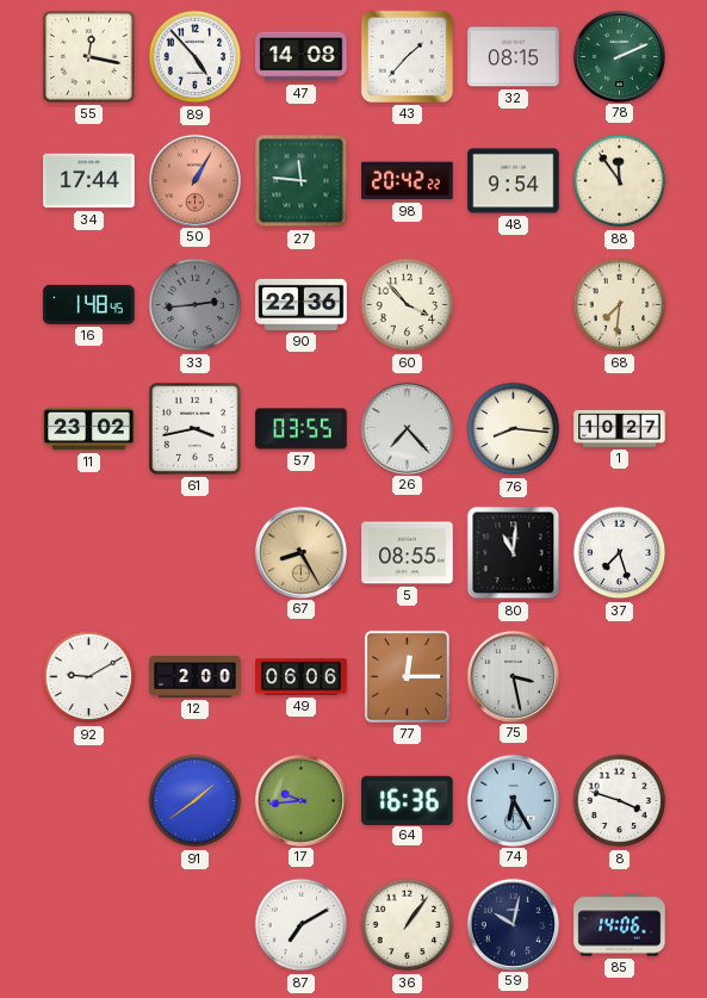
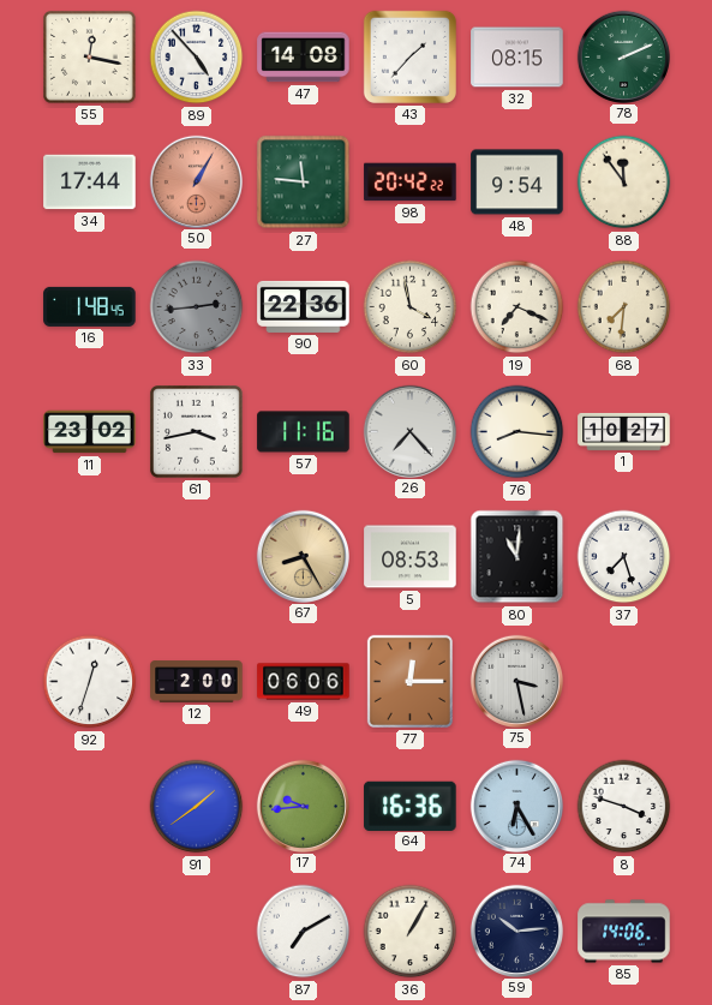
60: 3:53 -> 3:58 (411, 307)
19: none -> 7:19 (517, 307)
57: 03:55 -> 11:16 (304, 432)
5: 08:55 -> 08:53 (411, 557)
92: 9:10 -> 12:33 (90, 682)
36: 1:06 -> 1:05 (411, 932)
59: 10:02 -> 10:14 (516, 931)
